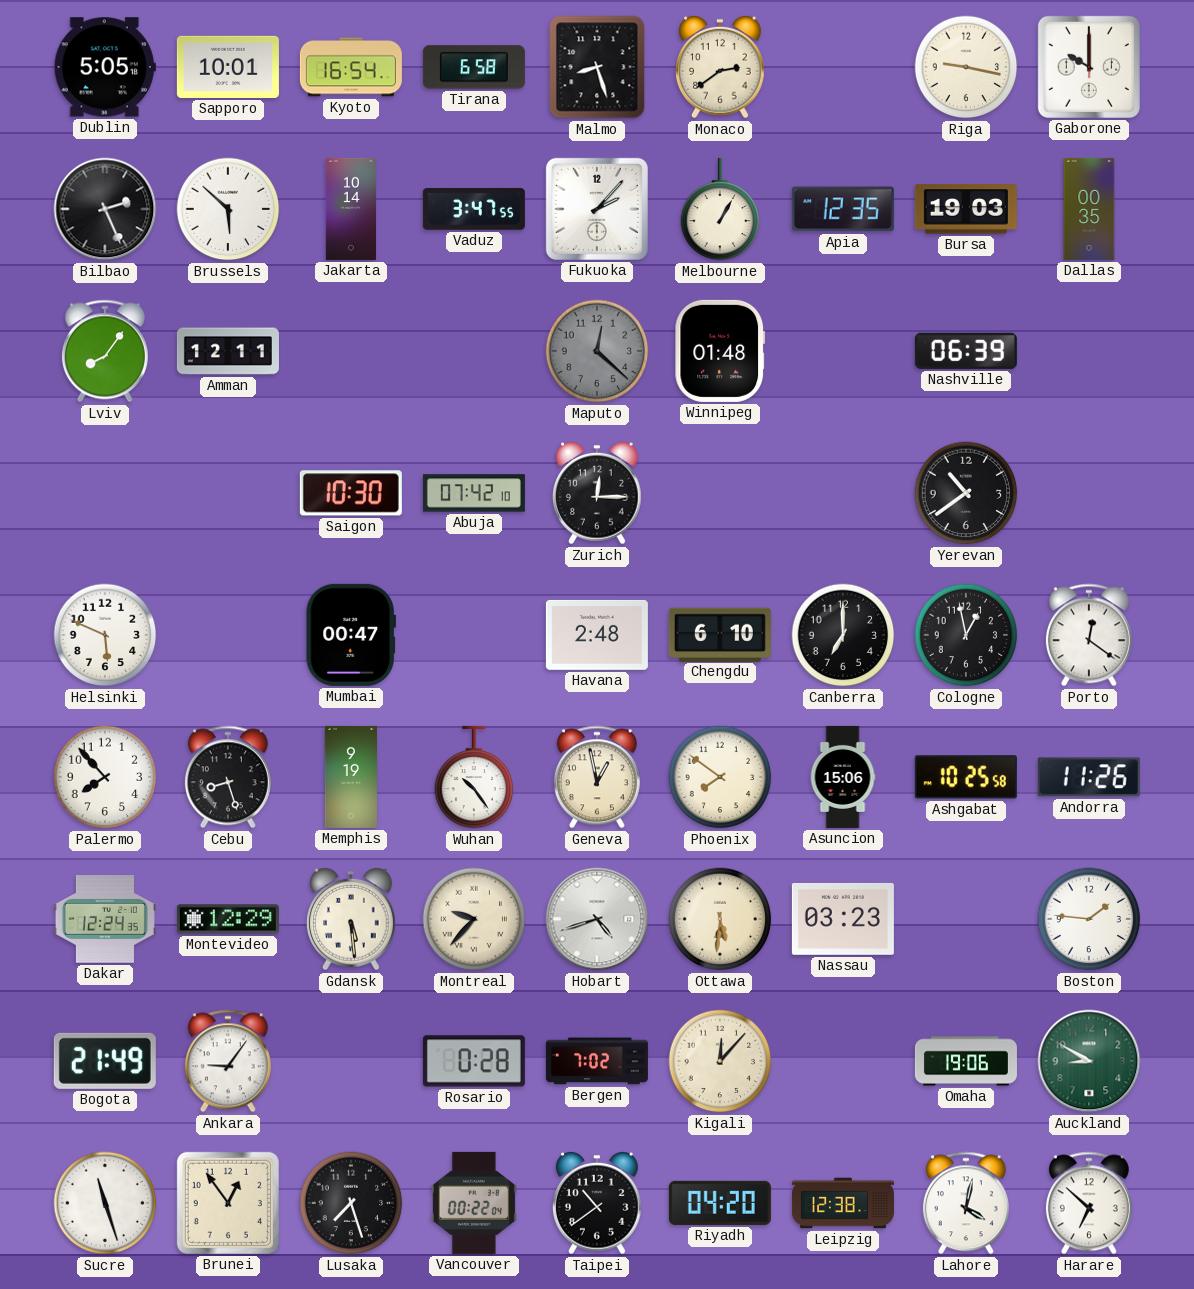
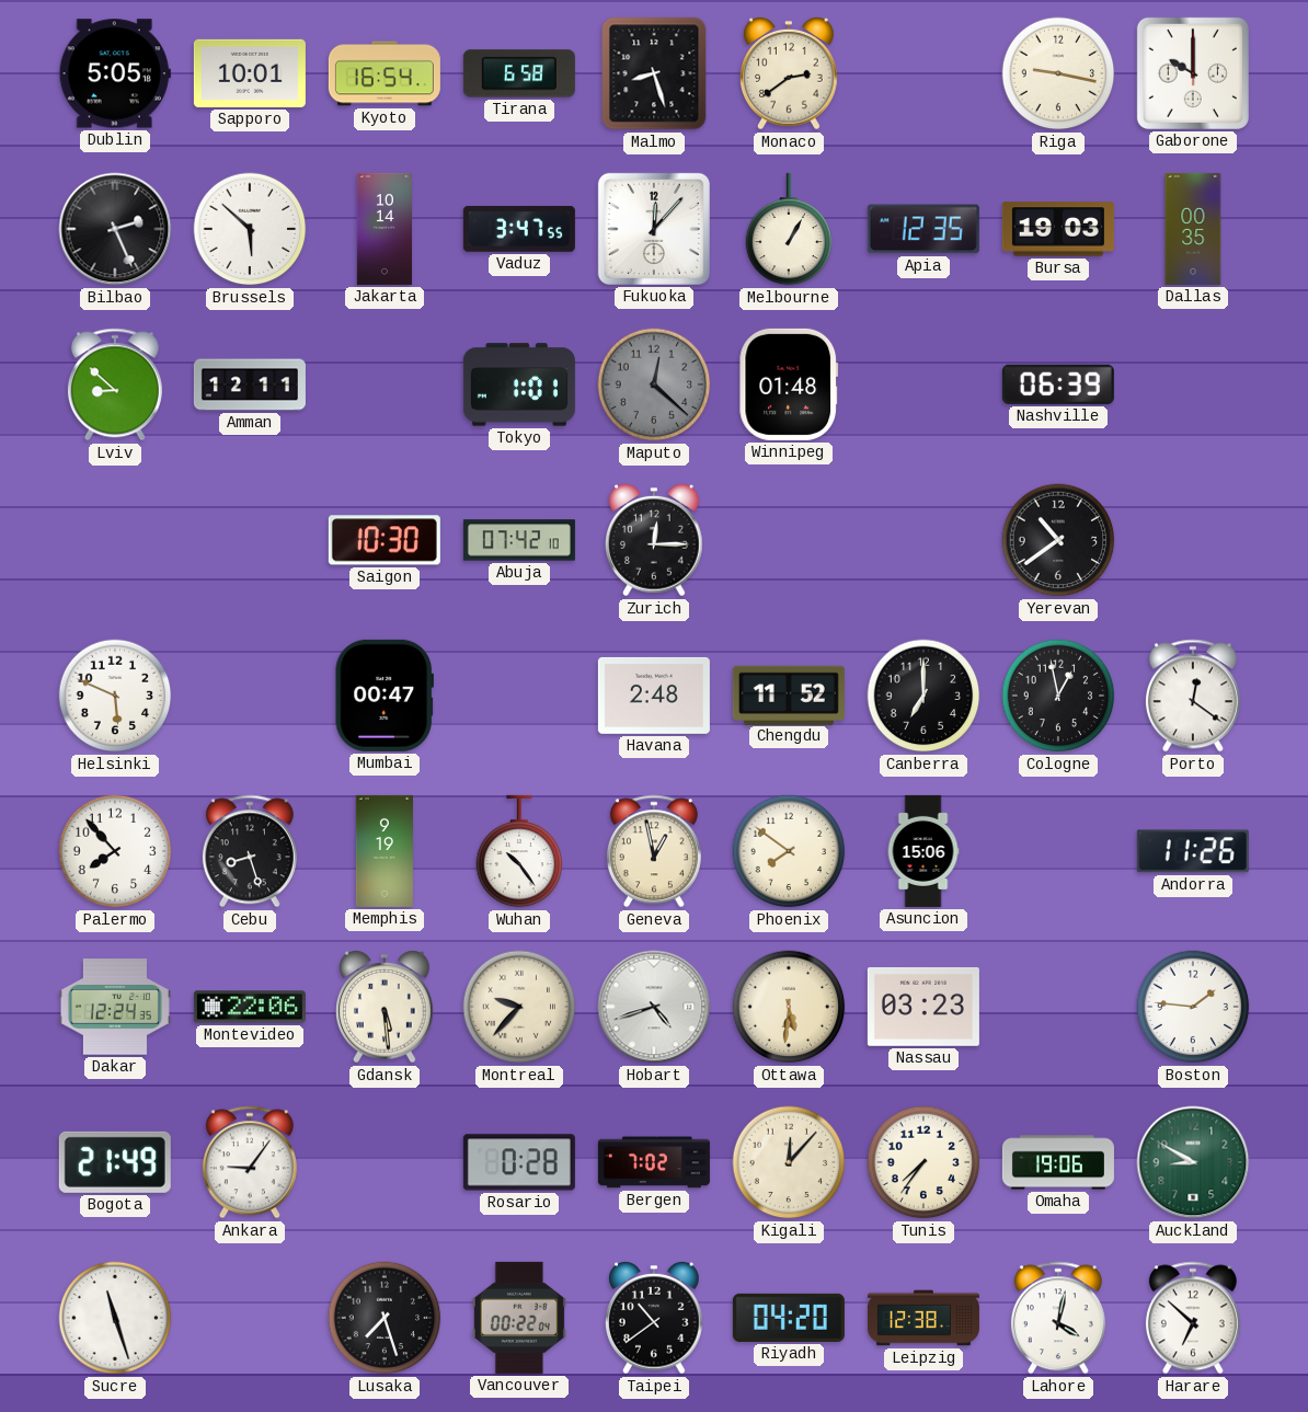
Fukuoka: 2:07 -> 12:07 (654, 229)
Lviv: 8:06 -> 8:52 (115, 384)
Tokyo: none -> 1:01 (519, 384)
Chengdu: 6:10 -> 11:52 (789, 694)
Ashgabat: 10:25 -> none (966, 777)
Montevideo: 12:29 -> 22:06 (250, 1007)
Tunis: none -> 7:36 (923, 1162)
Brunei: 12:54 -> none (228, 1203)
